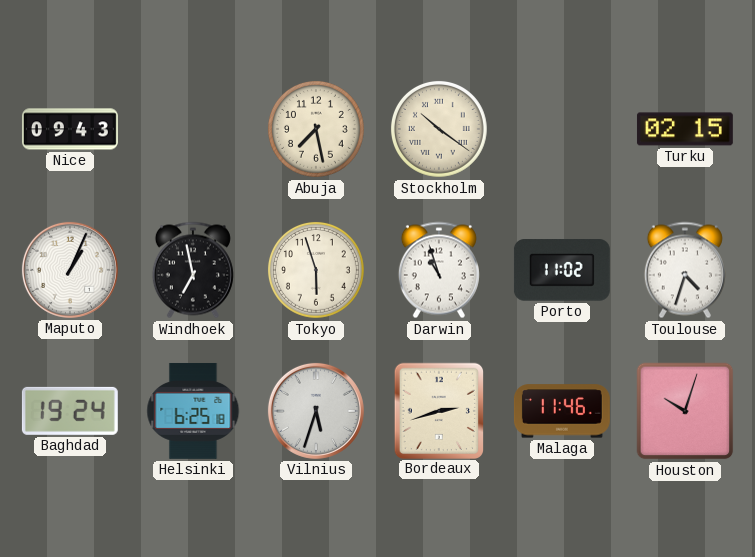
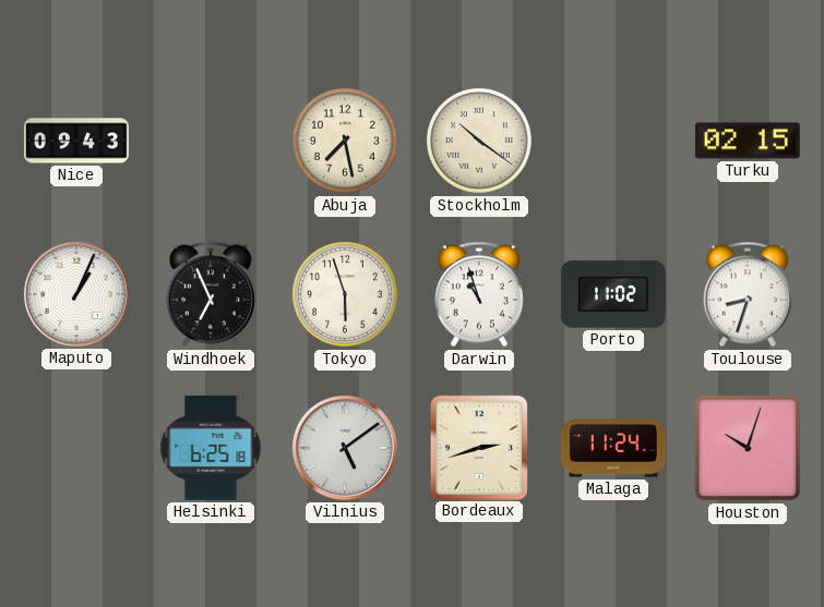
Windhoek: 6:58 -> 6:56 (211, 294)
Toulouse: 4:33 -> 8:33 (748, 294)
Baghdad: 19:24 -> none (70, 411)
Vilnius: 5:33 -> 5:09 (345, 448)
Malaga: 11:46 -> 11:24 (613, 448)
